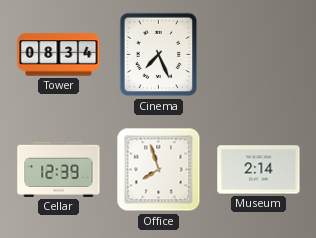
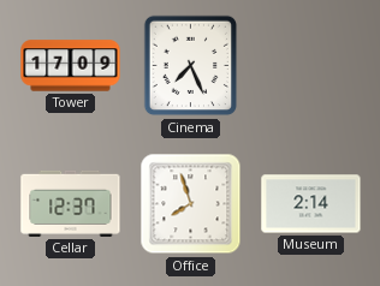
Tower: 08:34 -> 17:09 (71, 66)
Cellar: 12:39 -> 12:37 (71, 203)
